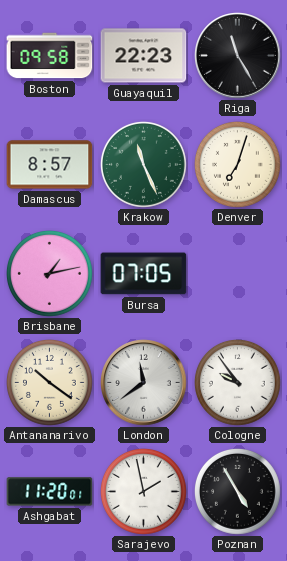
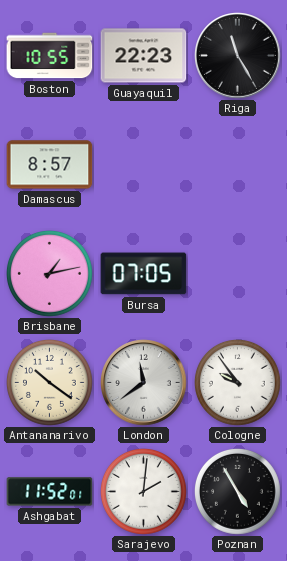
Boston: 09:58 -> 10:55 (50, 56)
Krakow: 11:26 -> none (144, 165)
Denver: 7:03 -> none (238, 165)
Ashgabat: 11:20 -> 11:52 (50, 492)
Sarajevo: 1:58 -> 2:01 (144, 492)
